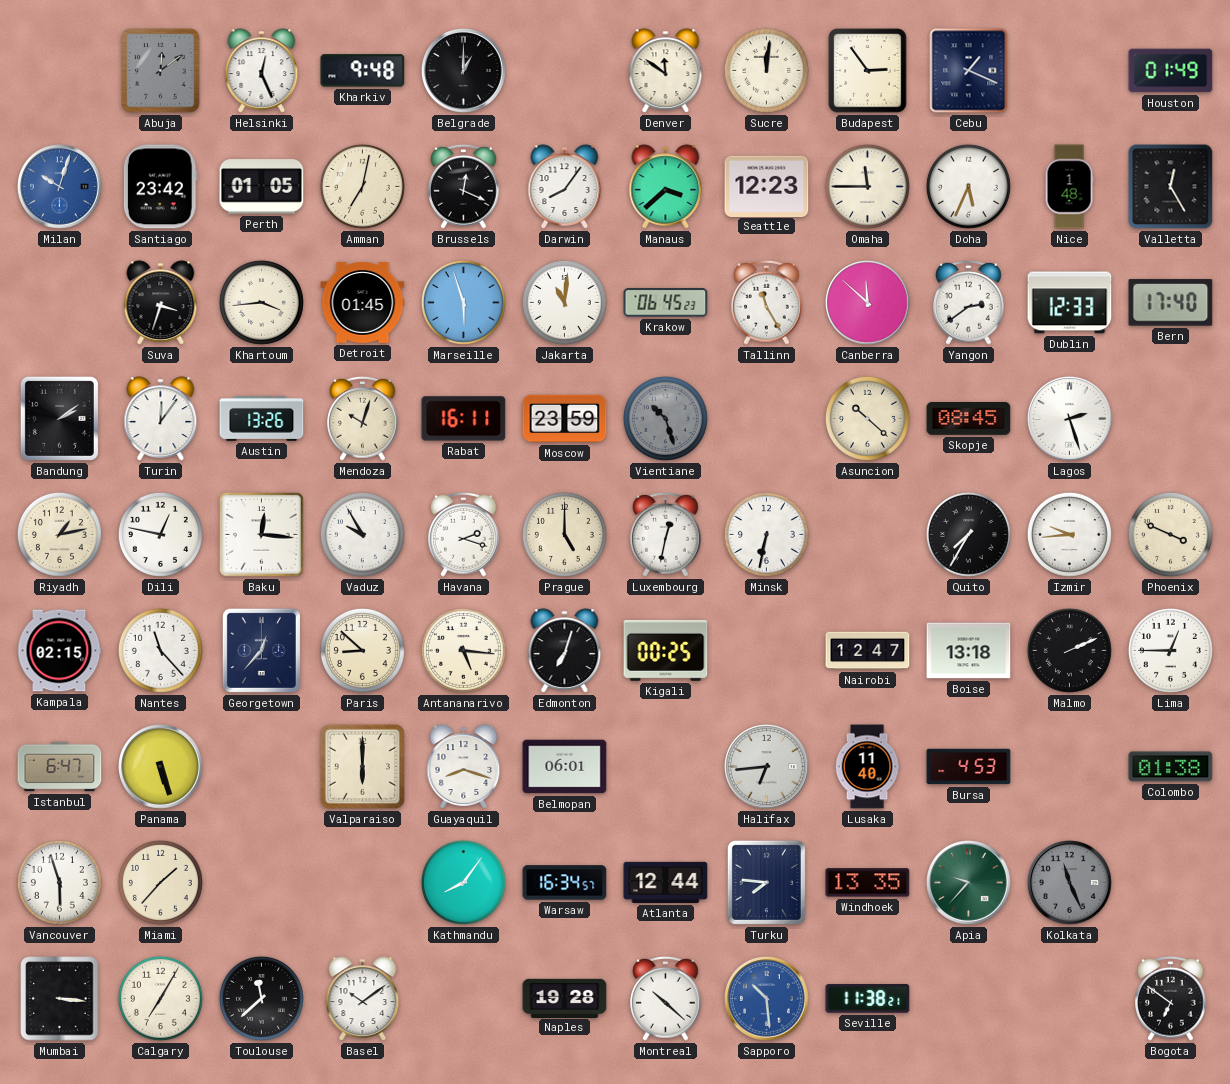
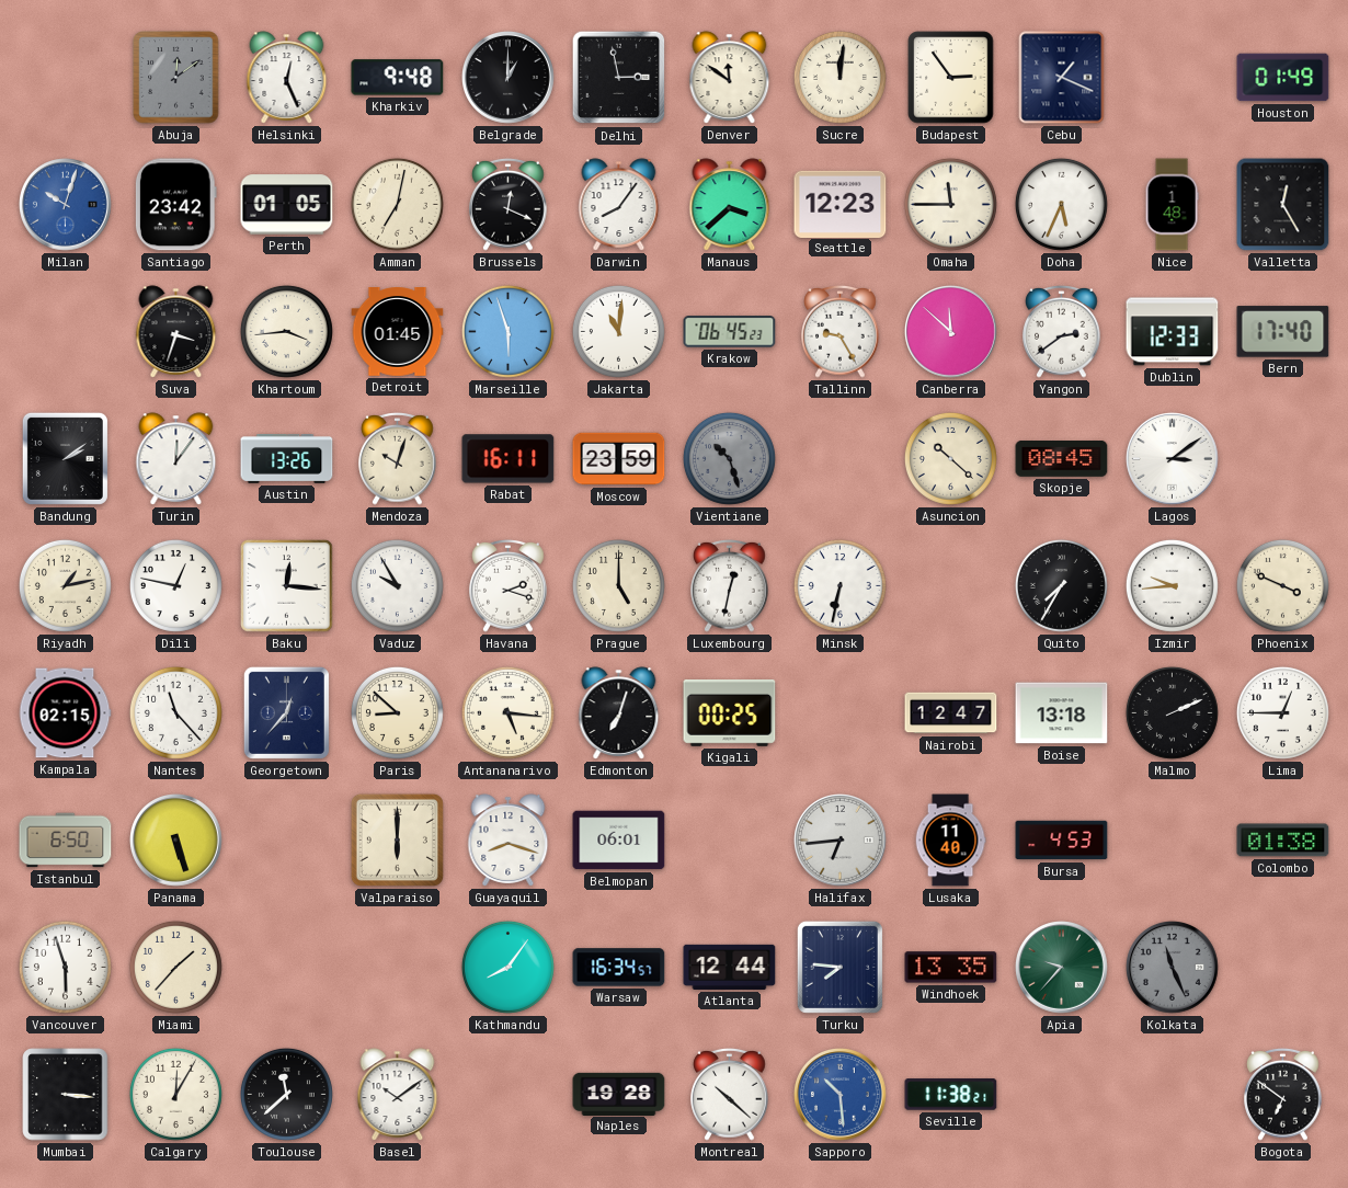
Delhi: none -> 2:58 (619, 78)
Tallinn: 11:25 -> 9:25 (841, 331)
Lagos: 2:27 -> 3:09 (1173, 459)
Istanbul: 6:47 -> 6:50 (66, 841)
Calgary: 7:05 -> 12:05 (175, 1094)
